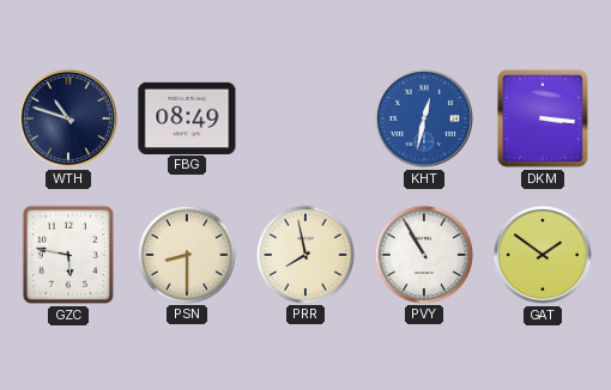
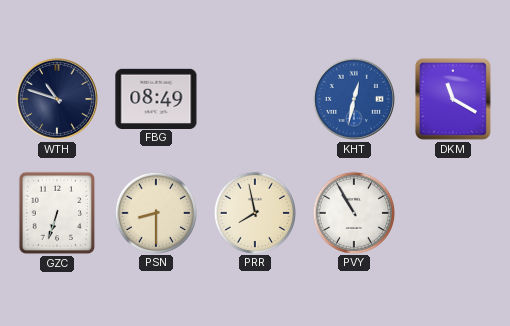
DKM: 3:16 -> 11:20 (453, 99)
GZC: 5:47 -> 6:33 (57, 213)
GAT: 1:51 -> none (543, 255)
